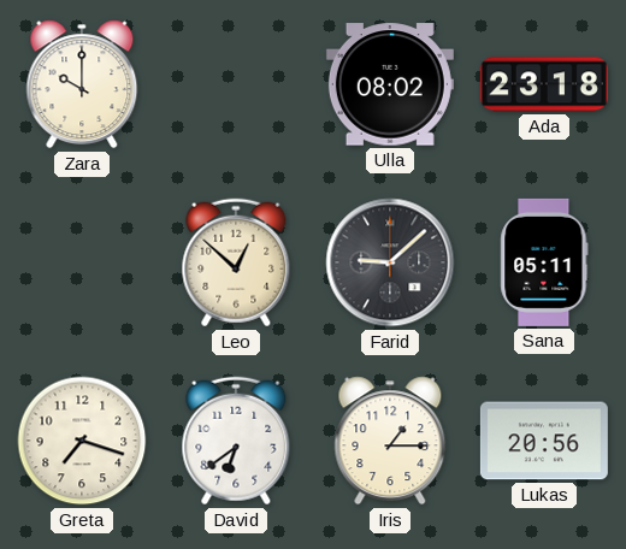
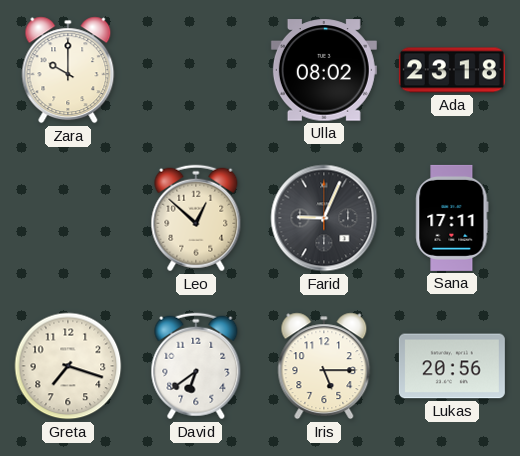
Farid: 9:08 -> 9:04 (324, 218)
Sana: 05:11 -> 17:11 (452, 218)
Iris: 1:15 -> 5:15 (324, 366)
